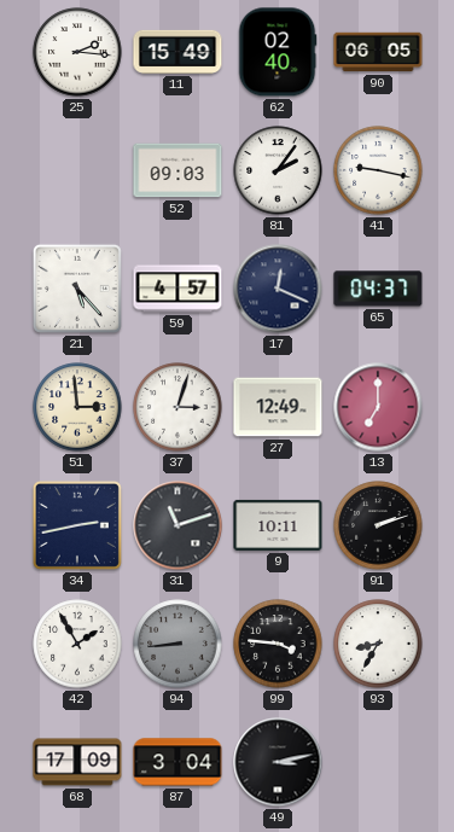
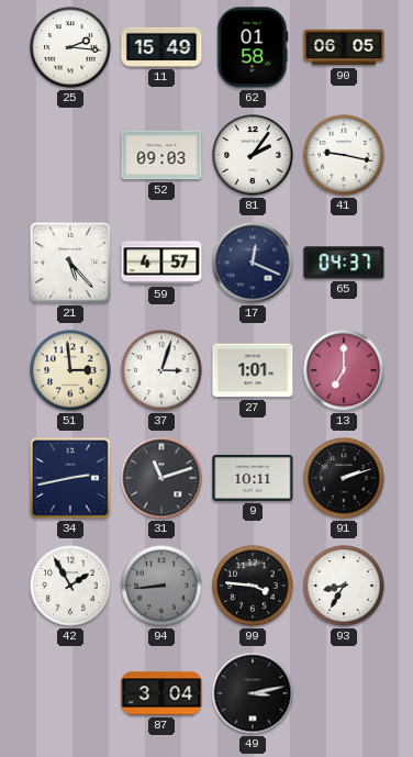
62: 02:40 -> 01:58 (253, 47)
27: 12:49 -> 1:01 (253, 370)
68: 17:09 -> none (77, 762)
